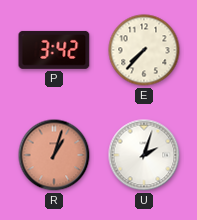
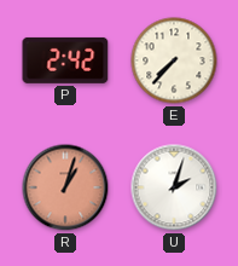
P: 3:42 -> 2:42 (65, 60)
